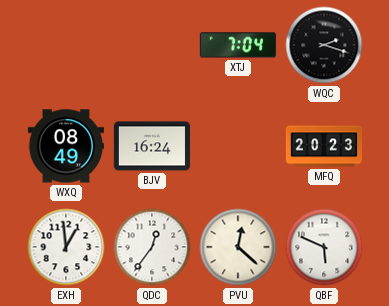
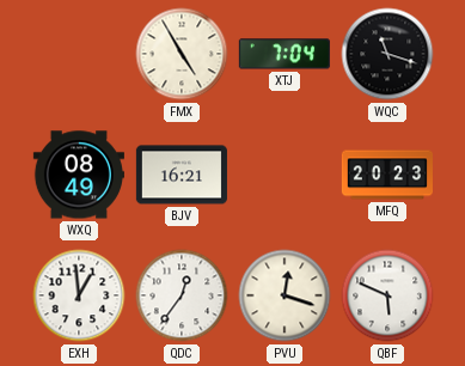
FMX: none -> 4:55 (182, 54)
WQC: 2:18 -> 11:18 (387, 54)
BJV: 16:24 -> 16:21 (182, 175)
PVU: 12:22 -> 12:18 (284, 295)
